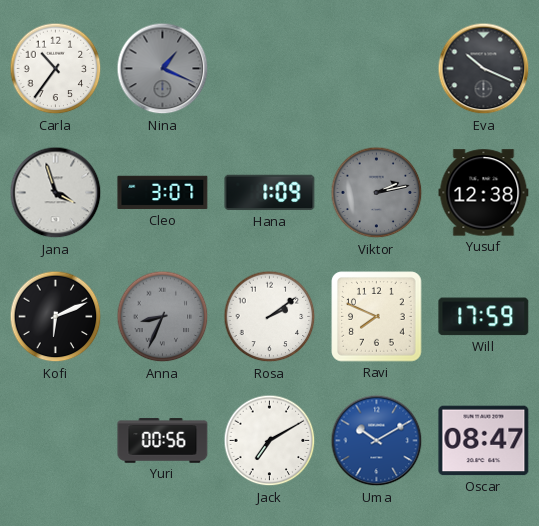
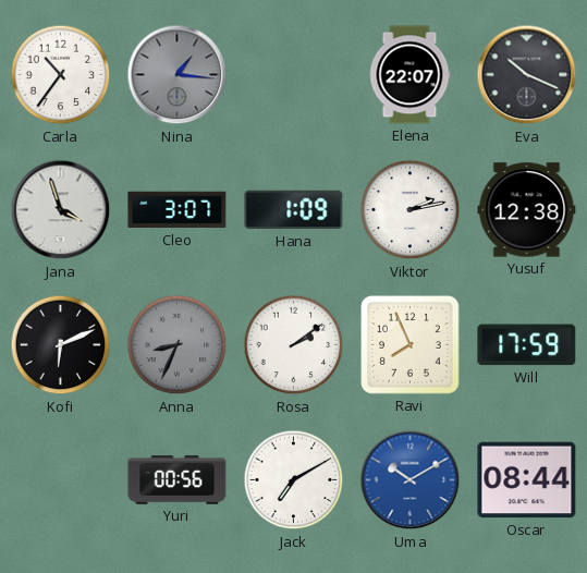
Nina: 1:19 -> 1:16 (178, 75)
Elena: none -> 22:07 (409, 75)
Viktor dial: grey -> white (411, 210)
Ravi: 7:49 -> 7:56 (411, 345)
Oscar: 08:47 -> 08:44 (527, 480)
